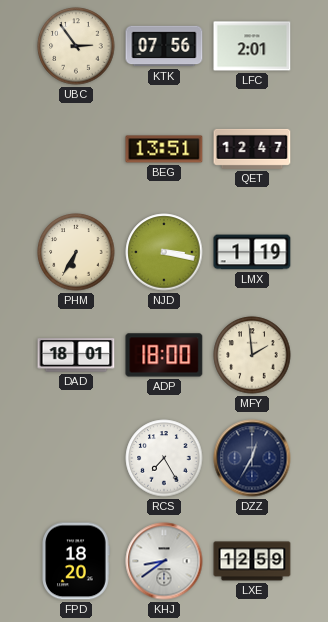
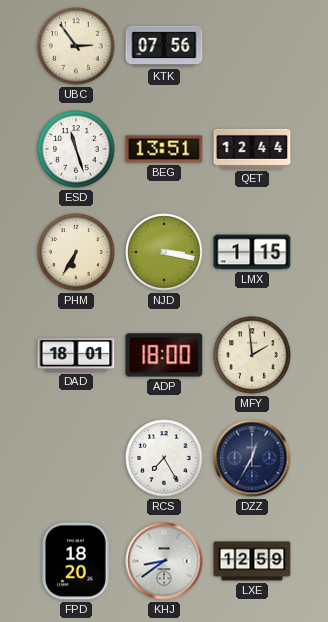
LFC: 2:01 -> none (252, 46)
ESD: none -> 11:27 (76, 149)
QET: 12:47 -> 12:44 (252, 149)
LMX: 1:19 -> 1:15 (252, 252)
